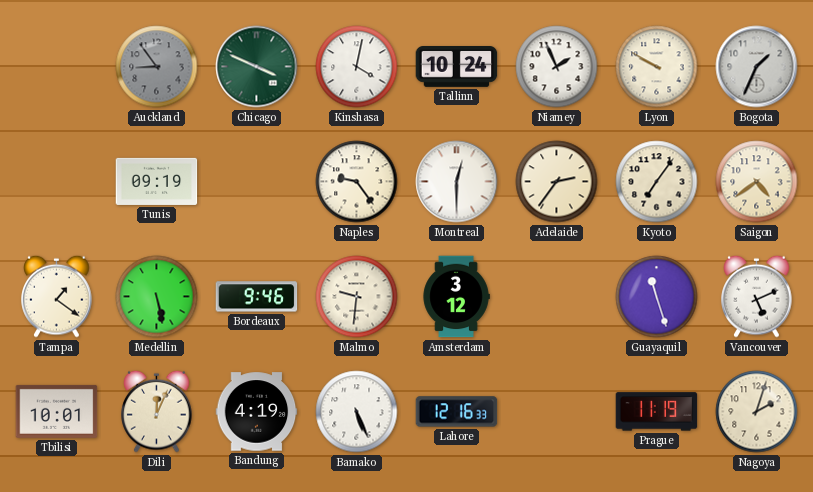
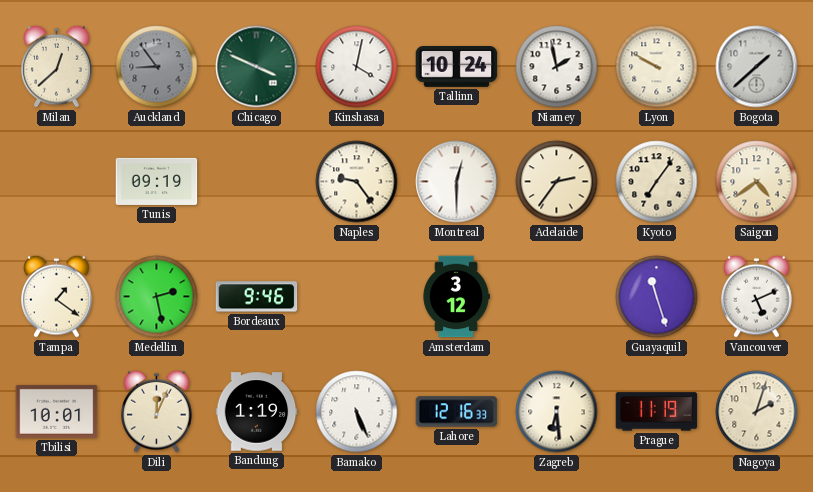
Milan: none -> 12:38 (57, 66)
Niamey: 1:56 -> 1:58 (557, 67)
Bogota: 1:34 -> 1:38 (757, 67)
Medellin: 5:28 -> 2:28 (157, 297)
Malmo: 9:31 -> none (357, 297)
Bandung: 4:19 -> 1:19 (257, 412)
Zagreb: none -> 6:29 (557, 412)
